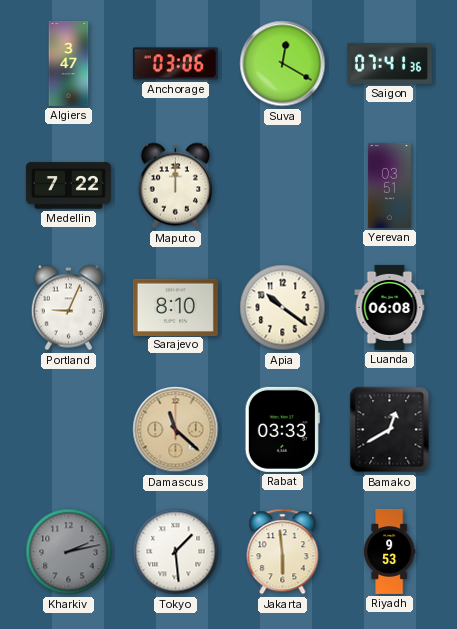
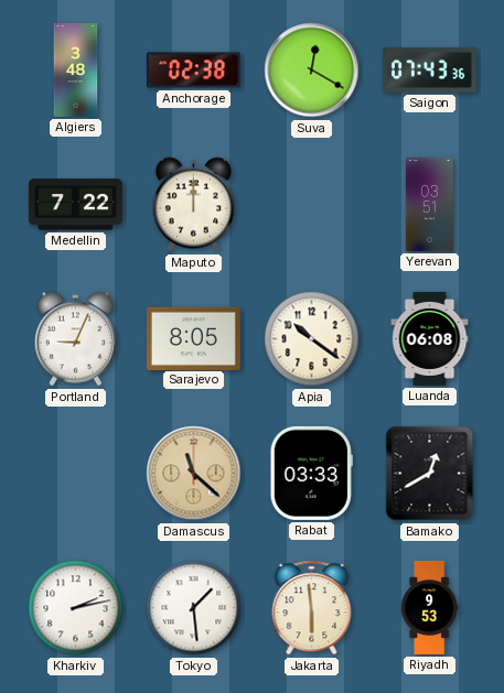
Algiers: 3:47 -> 3:48 (76, 69)
Anchorage: 03:06 -> 02:38 (193, 71)
Saigon: 07:41 -> 07:43 (429, 69)
Sarajevo: 8:10 -> 8:05 (193, 338)
Kharkiv dial: grey -> white (76, 608)
